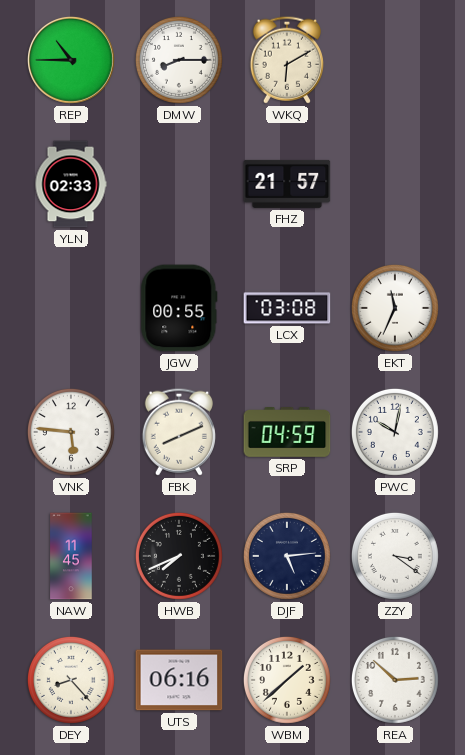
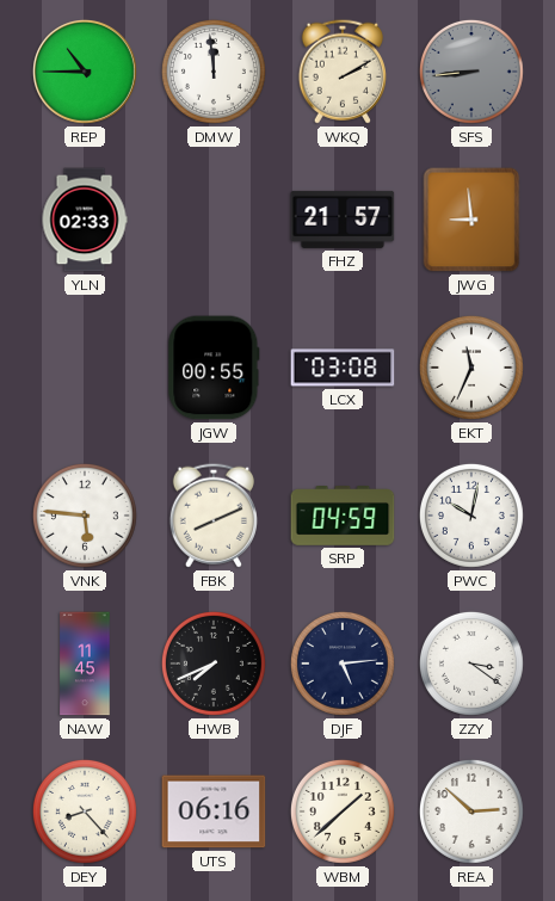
DMW: 8:15 -> 11:59 (214, 72)
WKQ: 6:10 -> 2:10 (343, 72)
SFS: none -> 8:44 (471, 72)
JWG: none -> 8:59 (471, 220)
